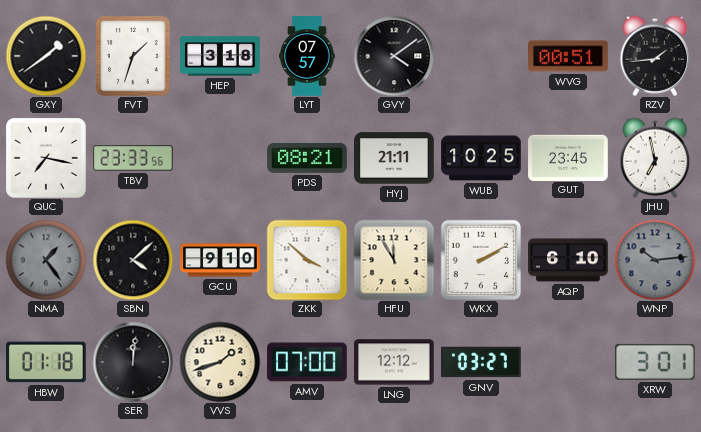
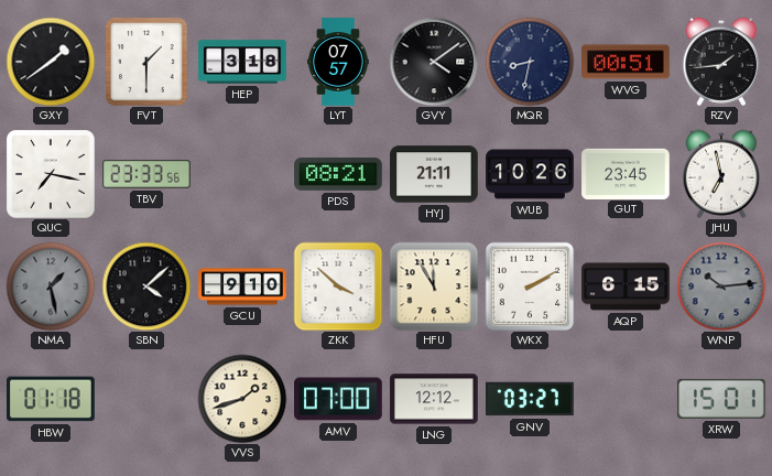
FVT: 1:33 -> 1:30 (146, 62)
MQR: none -> 8:32 (530, 62)
WUB: 10:25 -> 10:26 (530, 174)
NMA: 1:24 -> 1:28 (51, 286)
AQP: 6:10 -> 6:15 (626, 286)
SER: 12:01 -> none (133, 362)
XRW: 3:01 -> 15:01 (722, 399)
